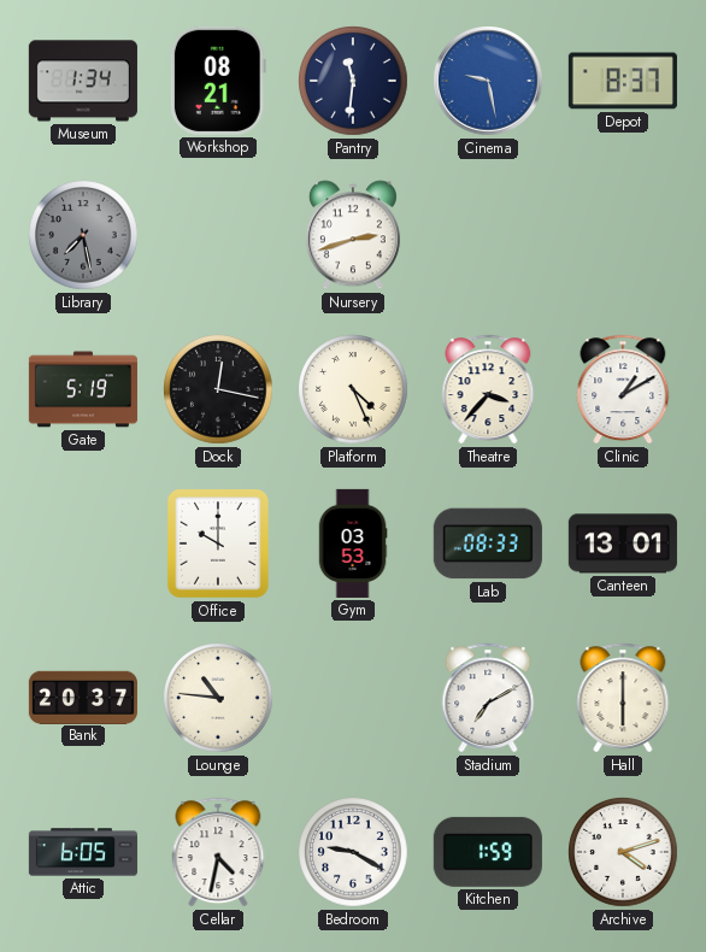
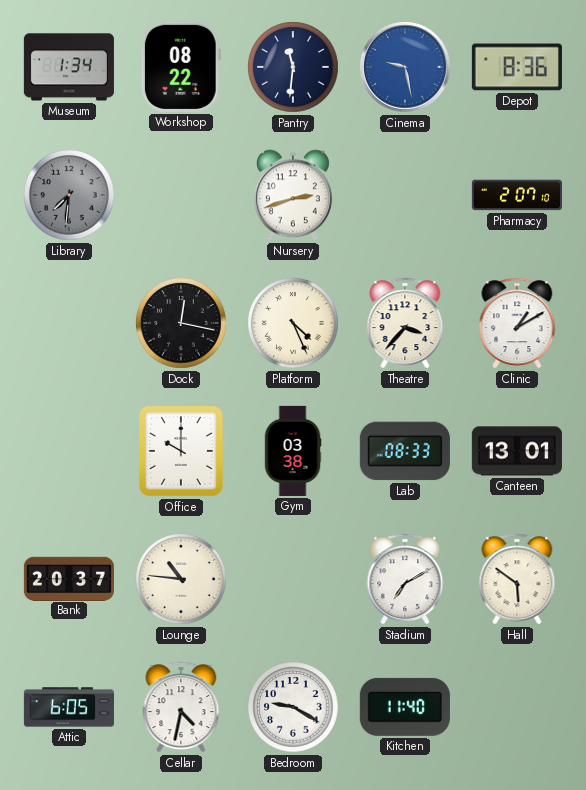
Workshop: 08:21 -> 08:22 (181, 67)
Depot: 8:37 -> 8:36 (517, 67)
Library: 7:28 -> 7:31 (69, 195)
Pharmacy: none -> 2:07 (517, 195)
Gate: 5:19 -> none (83, 389)
Gym: 03:53 -> 03:38 (293, 451)
Hall: 6:00 -> 5:51 (517, 579)
Kitchen: 1:59 -> 11:40 (405, 707)
Archive: 4:12 -> none (623, 852)
